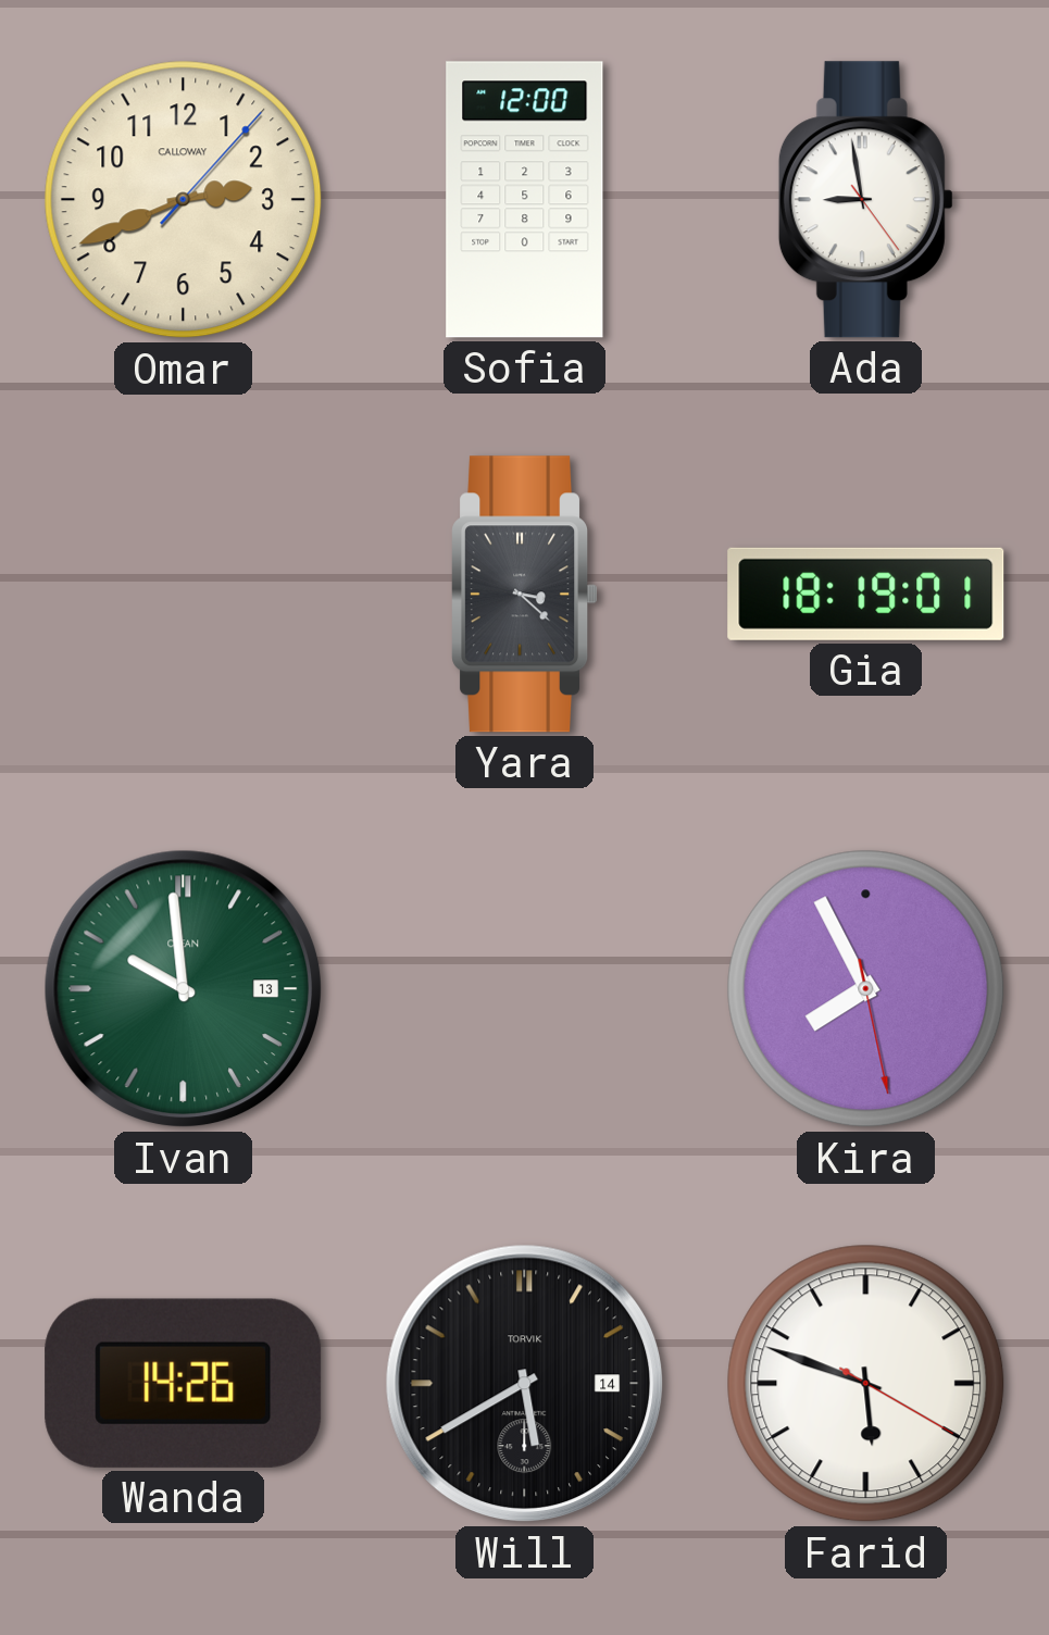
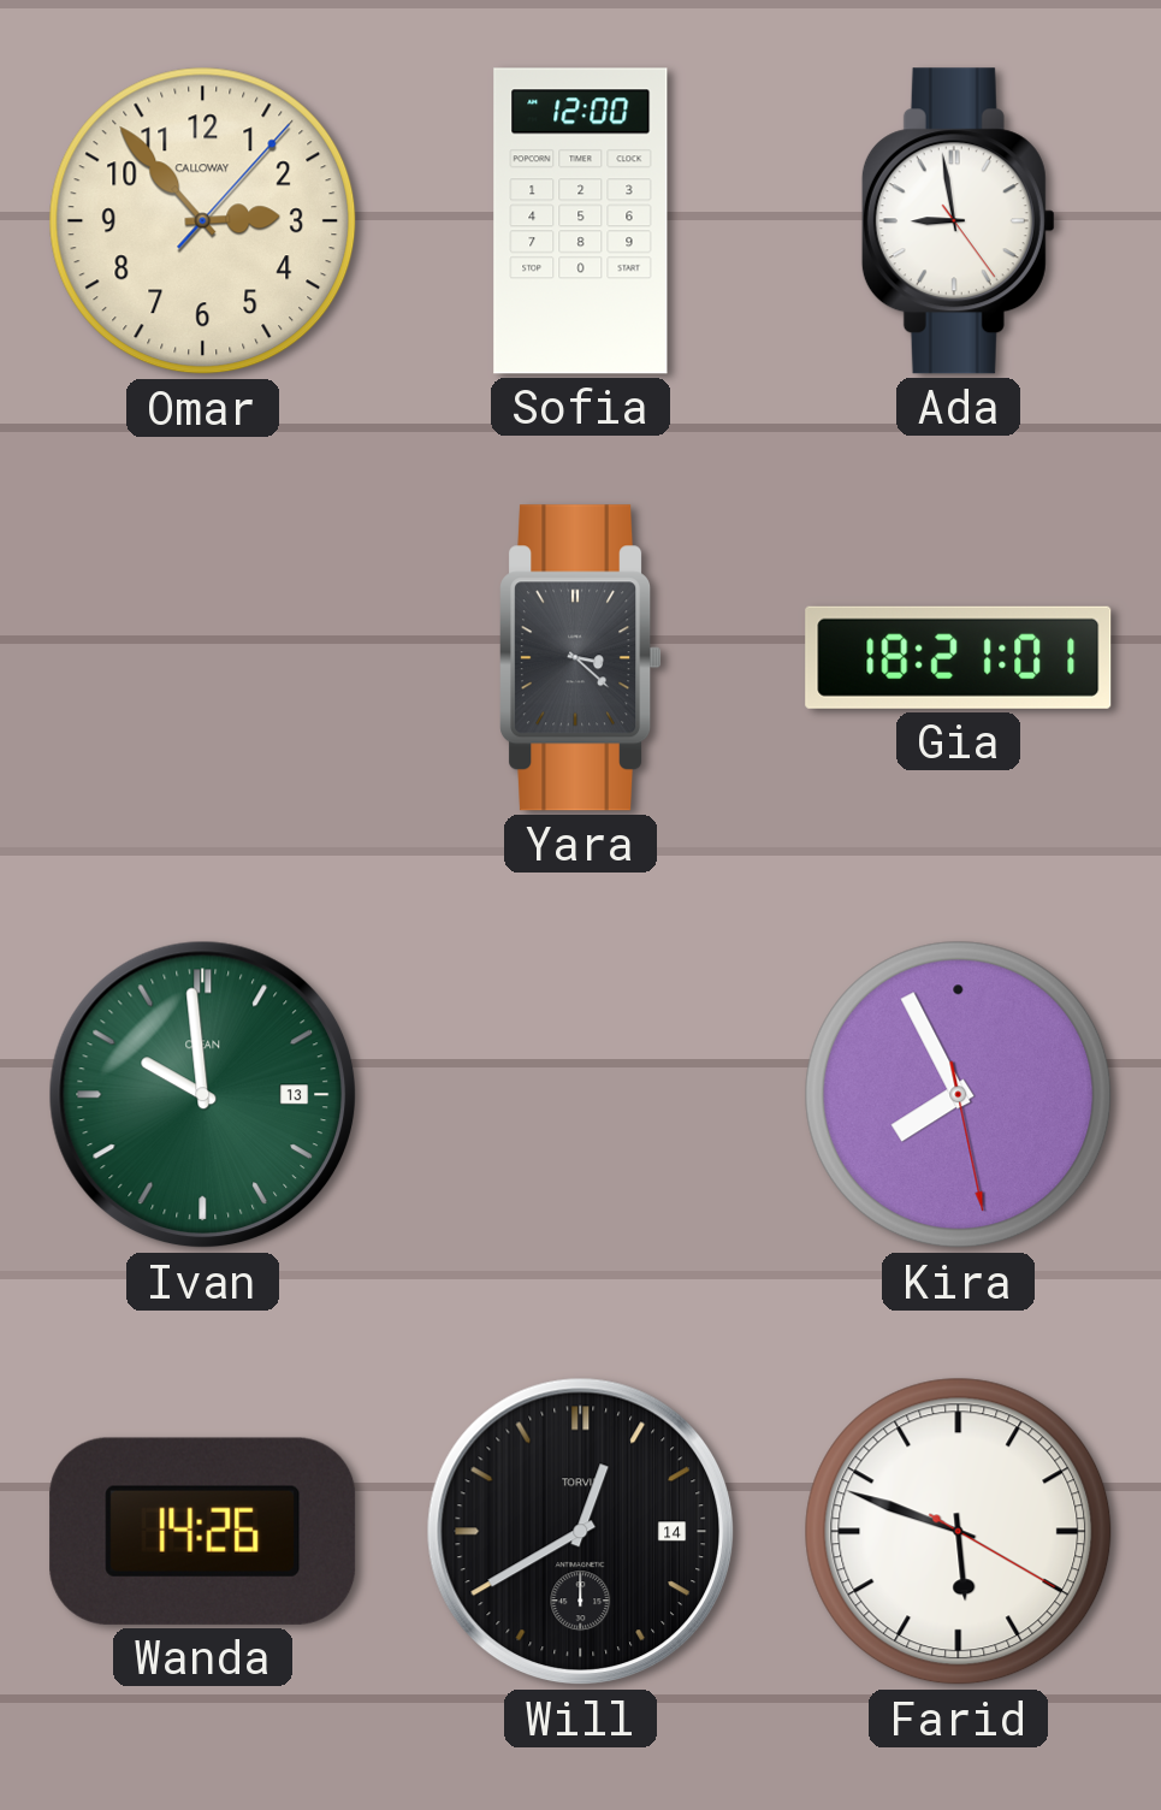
Omar: 2:41 -> 2:53 (203, 221)
Gia: 18:19 -> 18:21 (959, 657)
Will: 5:40 -> 12:40 (581, 1532)
